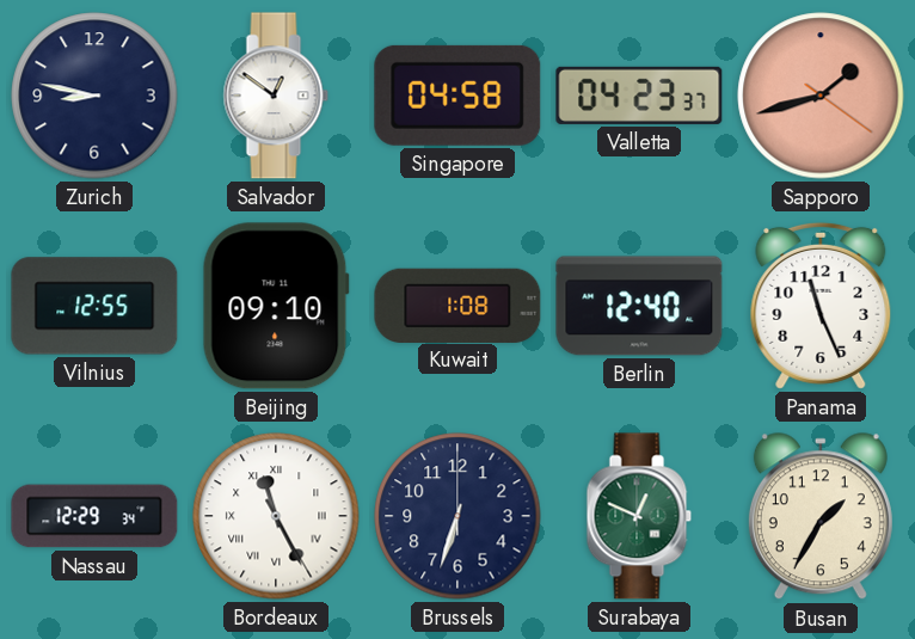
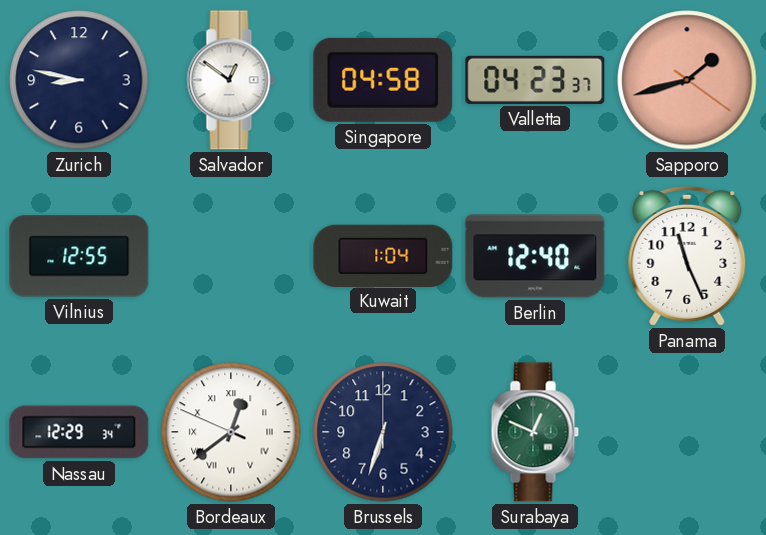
Beijing: 09:10 -> none (276, 306)
Kuwait: 1:08 -> 1:04 (383, 255)
Bordeaux: 11:25 -> 12:38 (231, 432)
Busan: 1:35 -> none (821, 517)
